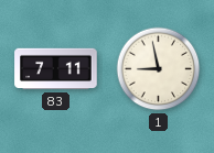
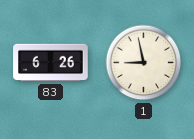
83: 7:11 -> 6:26 (51, 63)
